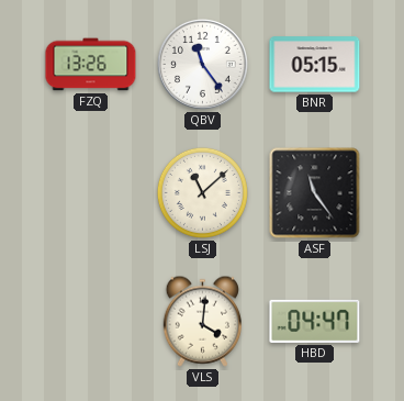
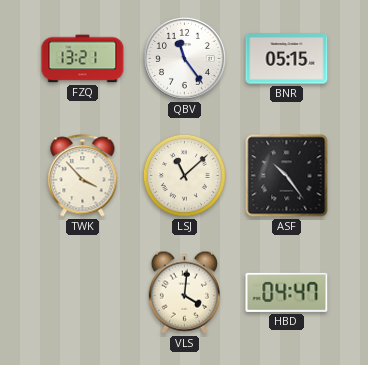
FZQ: 13:26 -> 13:21 (83, 59)
TWK: none -> 3:53 (83, 176)
ASF: 11:24 -> 10:24 (287, 176)
